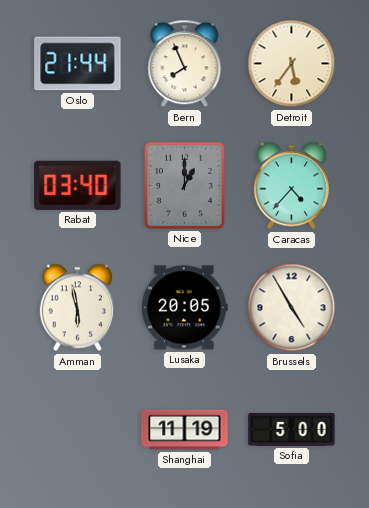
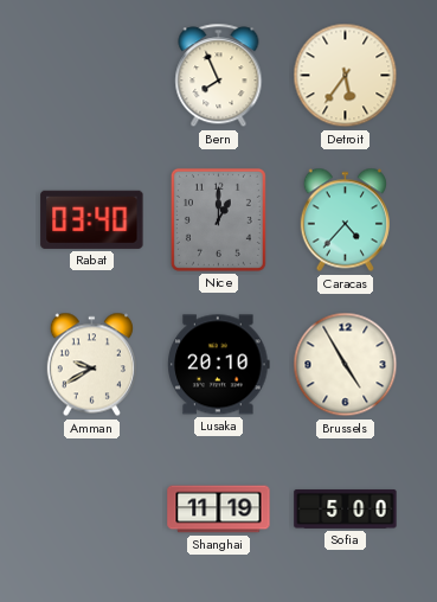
Oslo: 21:44 -> none (78, 64)
Amman: 5:58 -> 9:40 (91, 365)
Lusaka: 20:05 -> 20:10 (219, 365)
